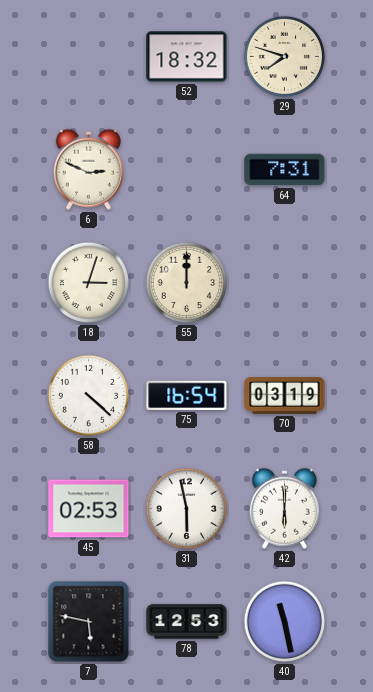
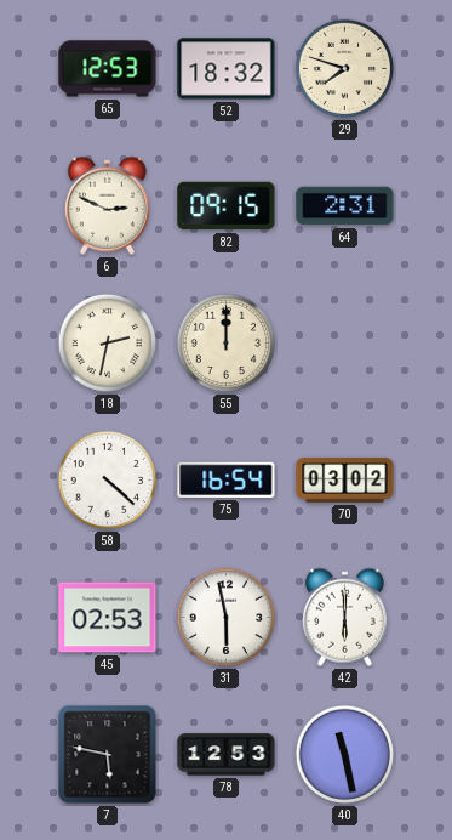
65: none -> 12:53 (108, 69)
82: none -> 09:15 (227, 206)
64: 7:31 -> 2:31 (345, 206)
18: 3:03 -> 2:32 (108, 344)
70: 03:19 -> 03:02 (345, 481)
